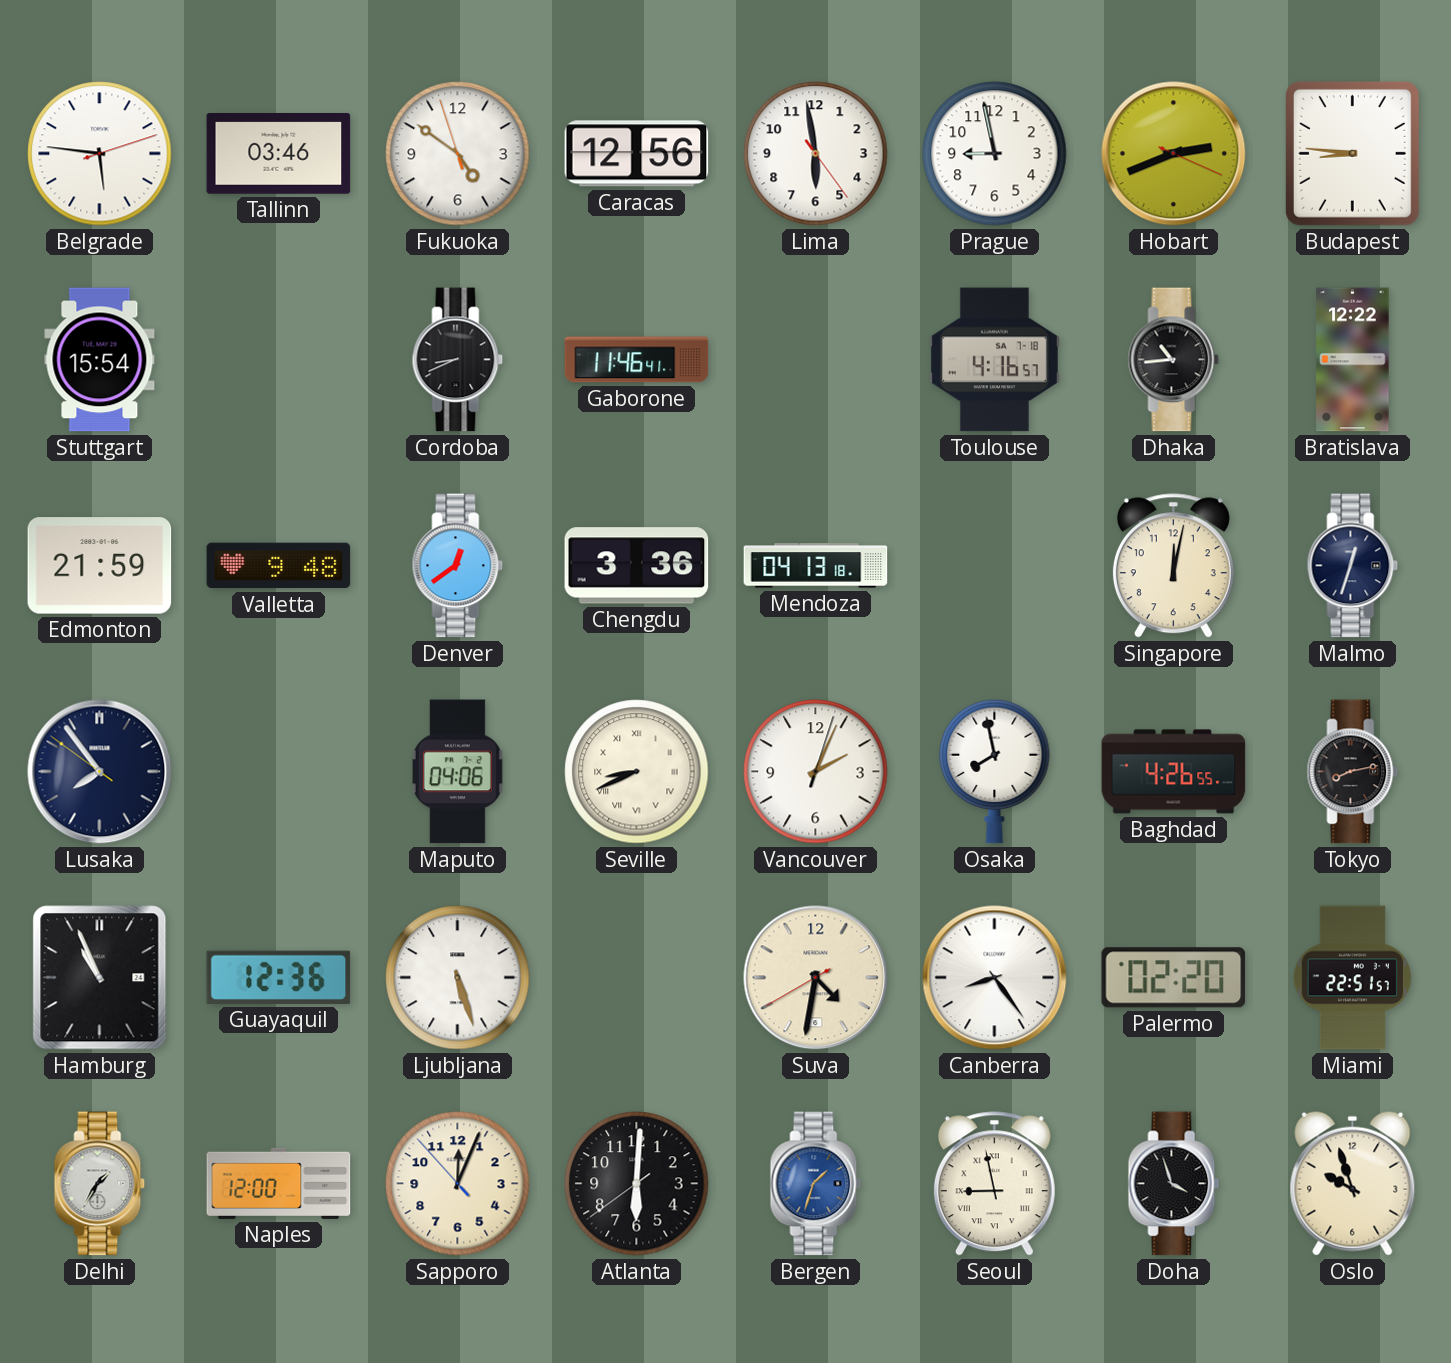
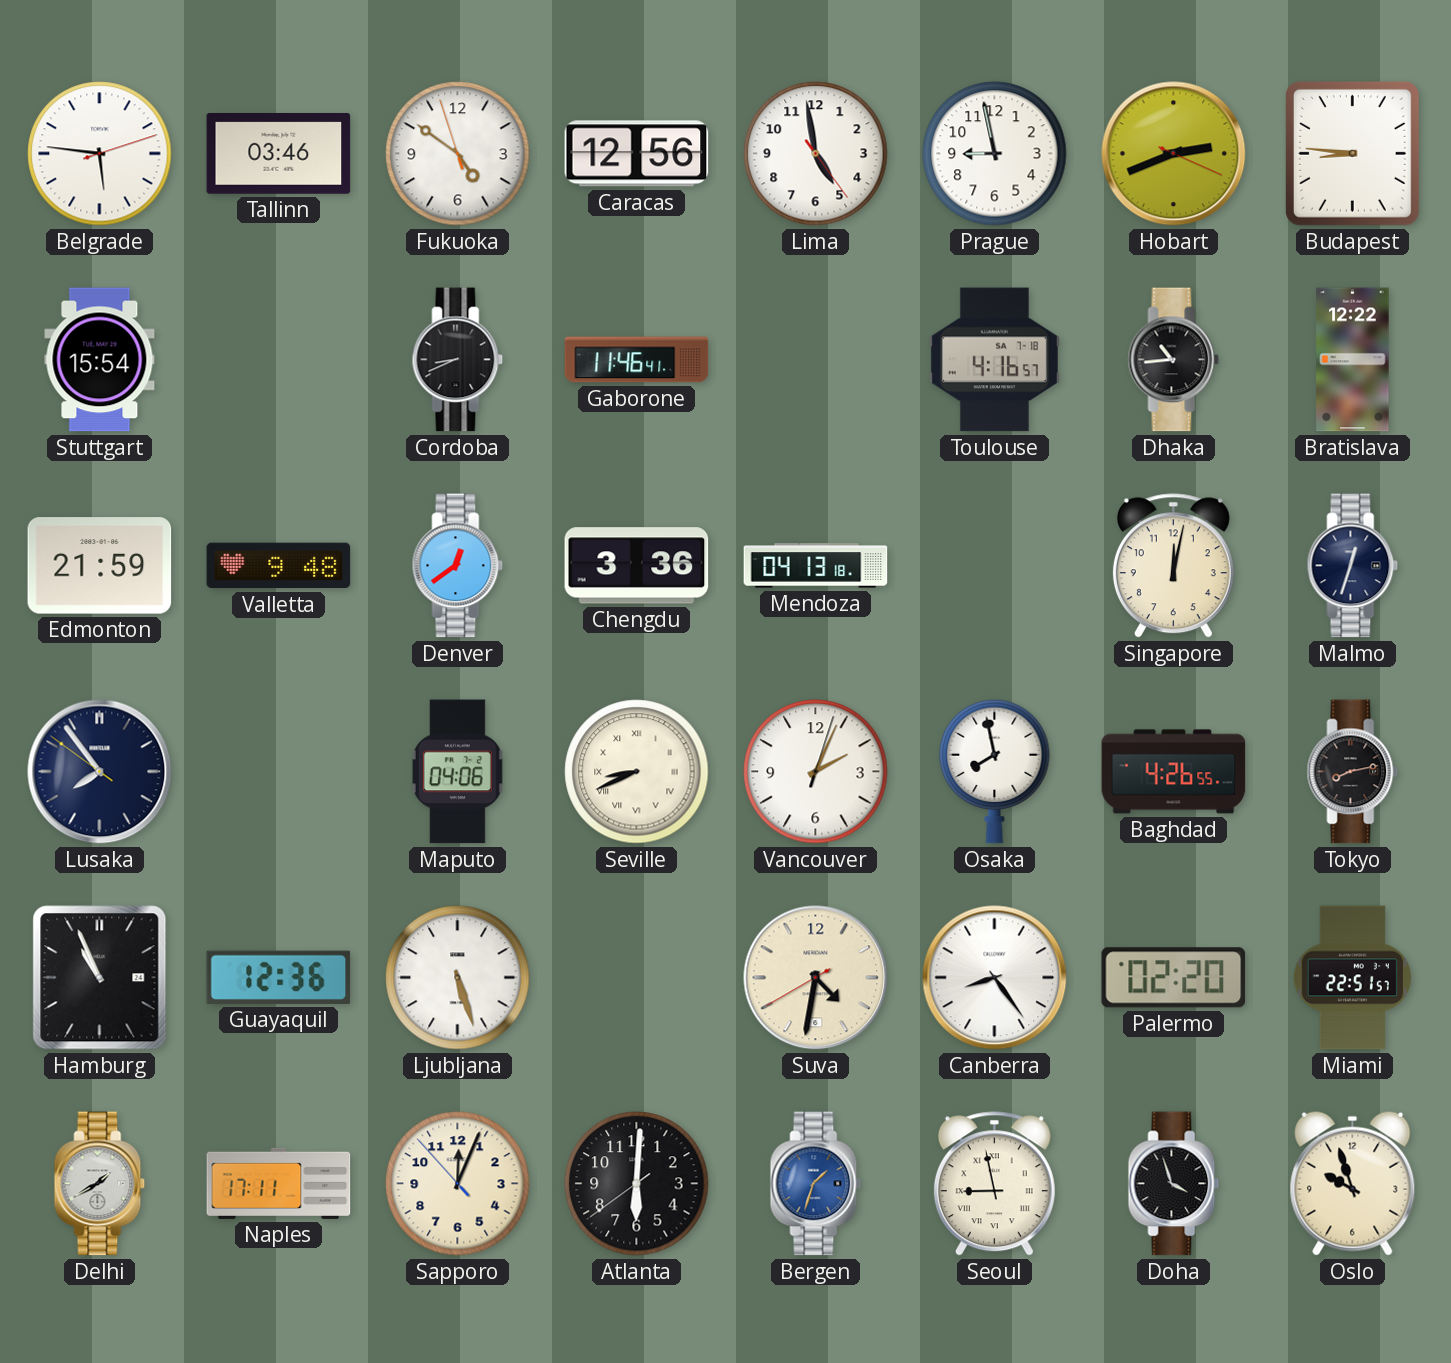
Lima: 5:58 -> 4:58 (816, 154)
Delhi: 1:35 -> 1:40 (100, 1184)
Naples: 12:00 -> 17:11 (279, 1183)
